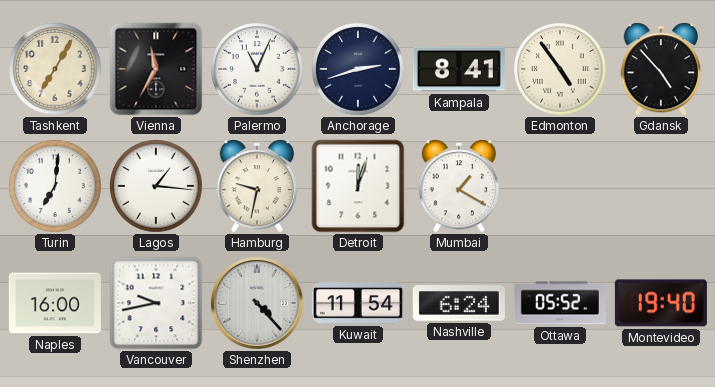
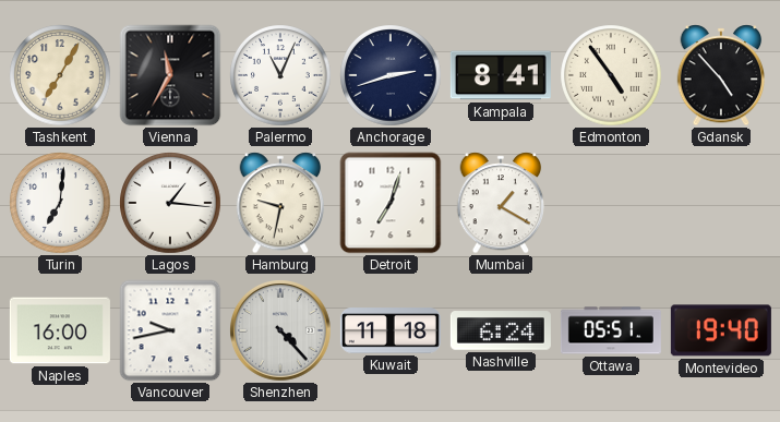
Detroit: 12:03 -> 7:03 (391, 203)
Kuwait: 11:54 -> 11:18 (391, 330)
Ottawa: 05:52 -> 05:51 (611, 330)
